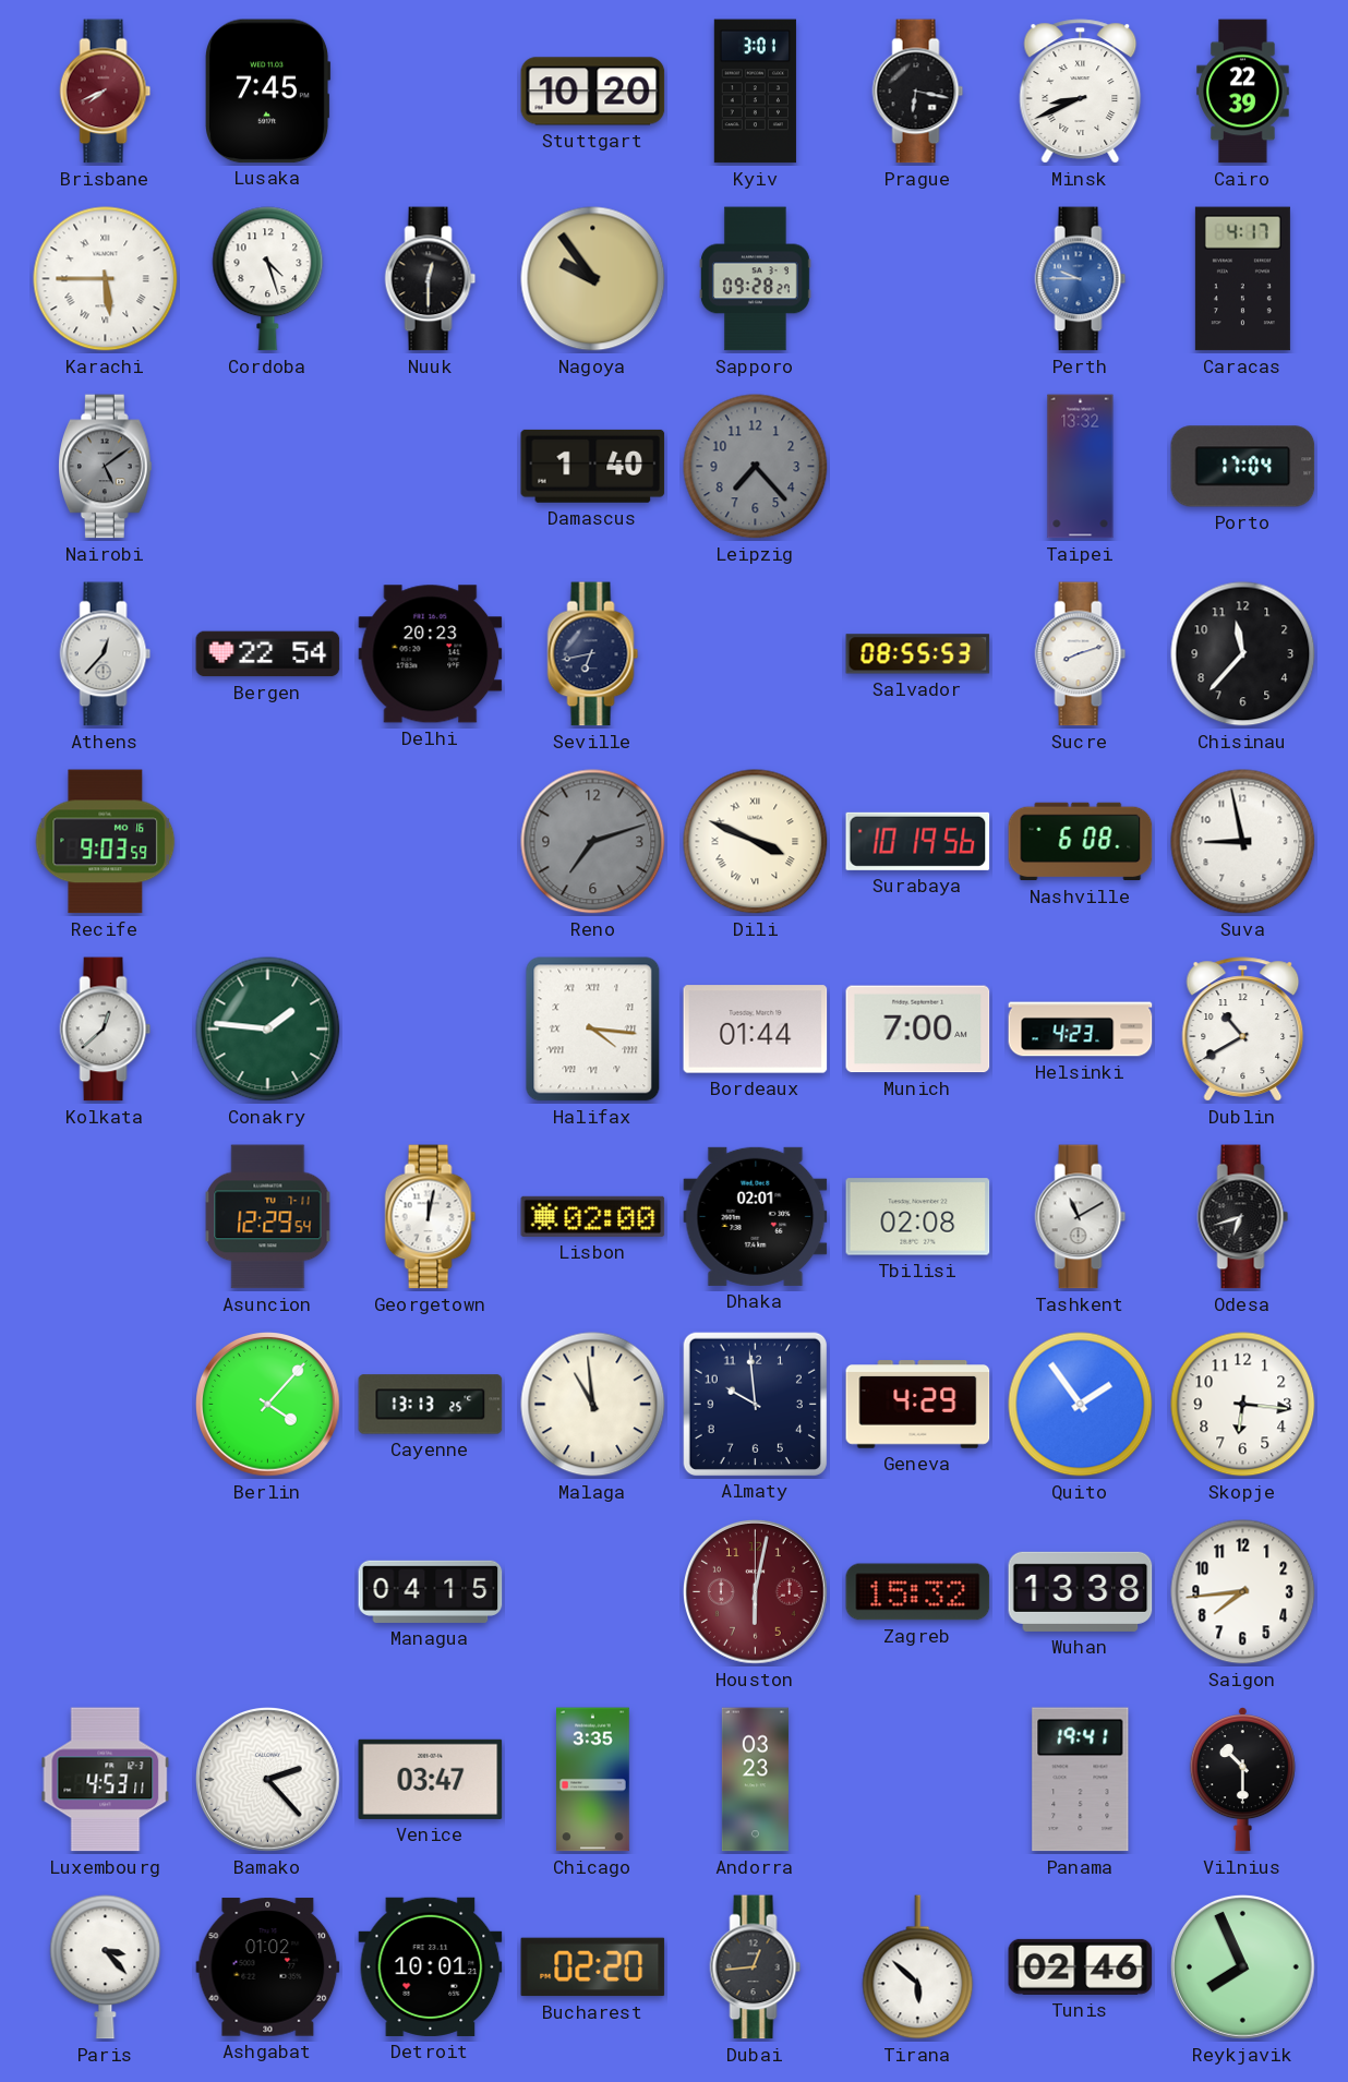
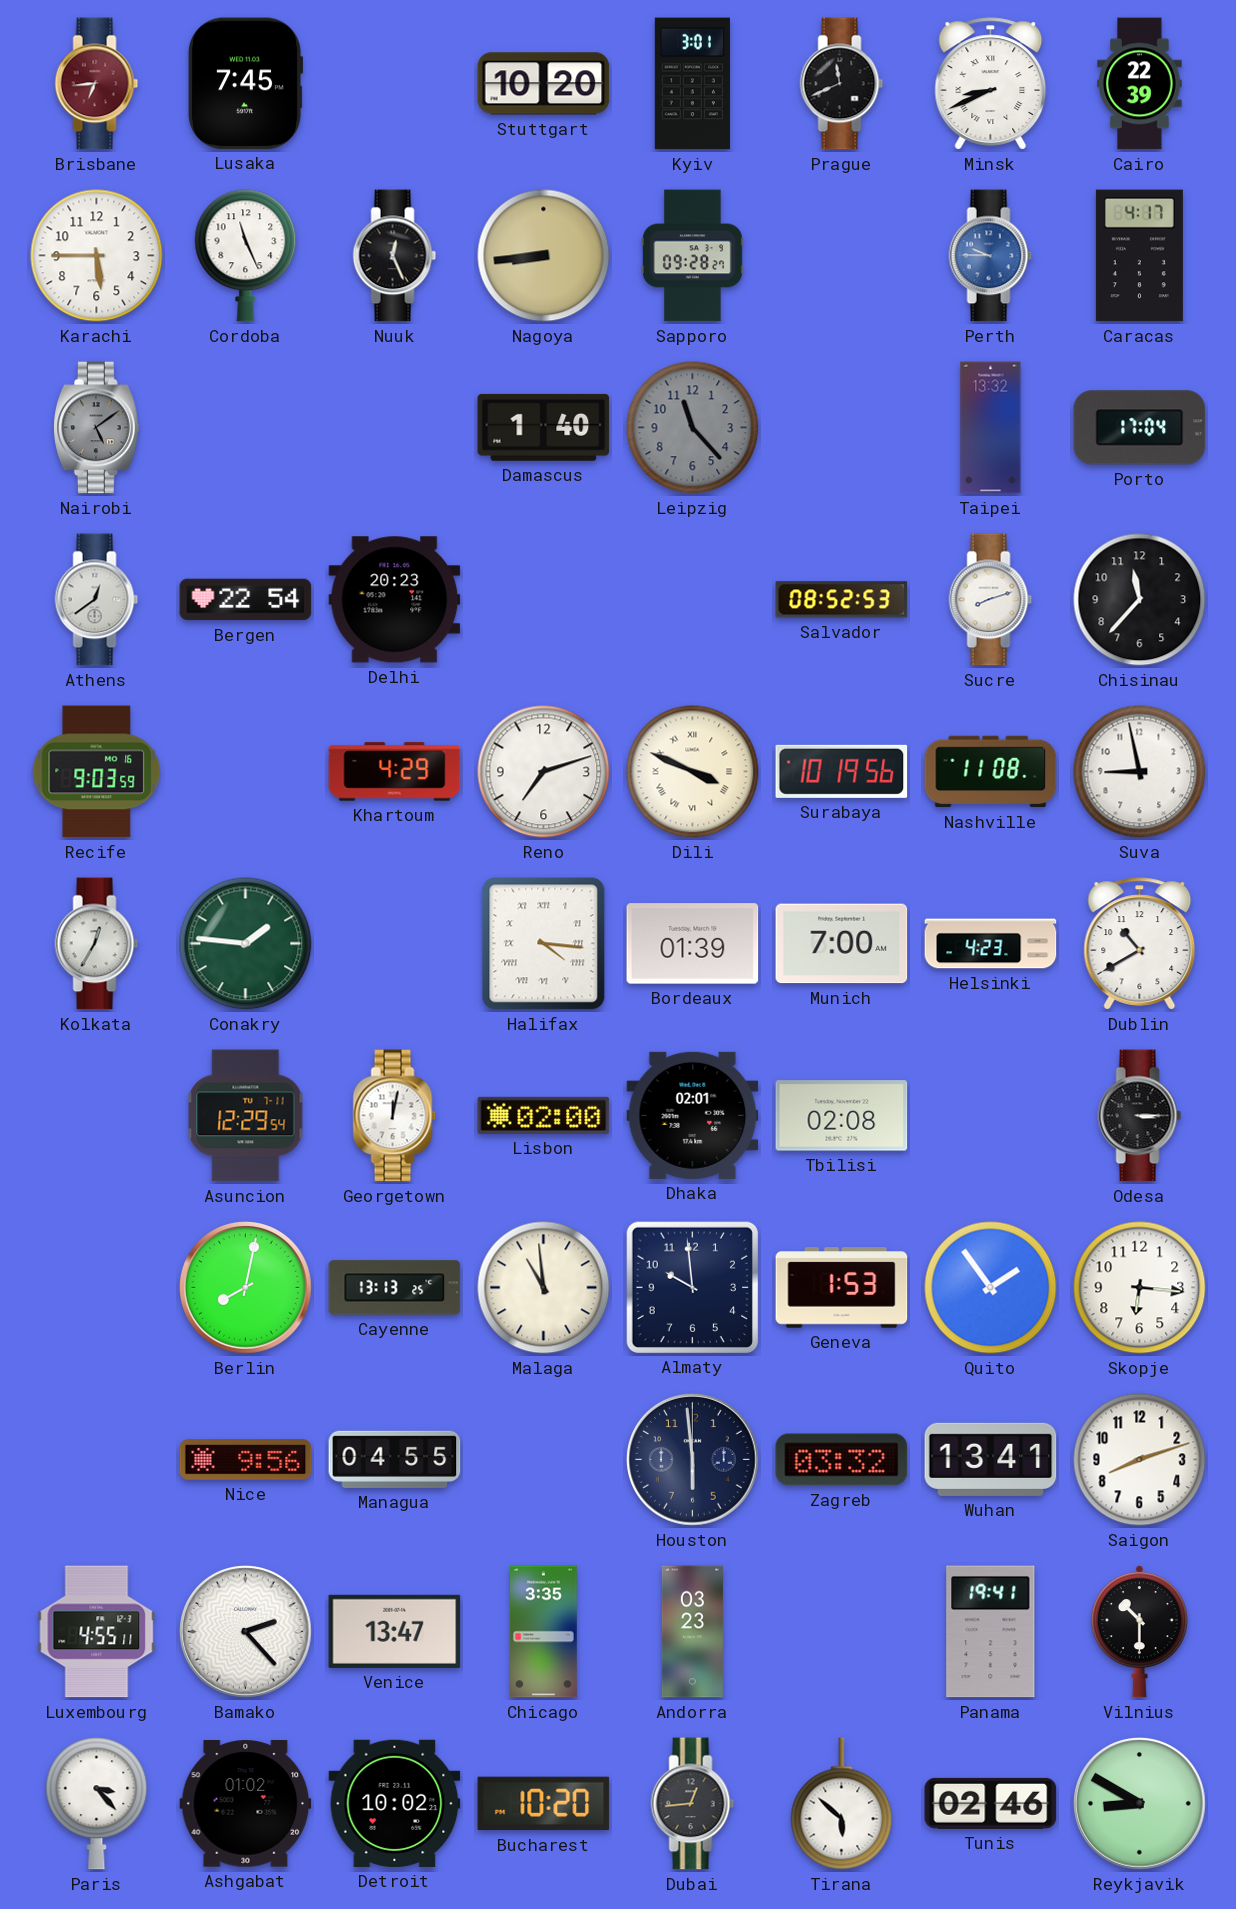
Brisbane: 7:41 -> 6:44 (97, 84)
Prague: 6:17 -> 11:41 (842, 84)
Karachi numerals: Roman -> Arabic (97, 256)
Cordoba: 4:27 -> 11:26 (246, 256)
Nuuk: 12:30 -> 12:26 (395, 256)
Nagoya: 9:54 -> 8:44 (544, 256)
Leipzig: 7:23 -> 11:23 (693, 428)
Athens: 12:37 -> 12:39 (97, 600)
Seville: 6:43 -> none (593, 654)
Salvador: 08:55 -> 08:52 (842, 600)
Khartoum: none -> 4:29 (395, 772)
Reno dial: grey -> white (544, 772)
Nashville: 6:08 -> 11:08 (991, 772)
Kolkata: 12:38 -> 12:35 (97, 944)
Bordeaux: 01:44 -> 01:39 (693, 944)
Tashkent: 11:10 -> none (1081, 1217)
Odesa: 6:42 -> 3:15 (1140, 1116)
Berlin: 4:07 -> 8:02 (246, 1288)
Geneva: 4:29 -> 1:53 (842, 1288)
Nice: none -> 9:56 (246, 1460)
Managua: 04:15 -> 04:55 (395, 1459)
Houston: 6:02 -> 5:59 (693, 1460)
Houston dial: burgundy -> navy (693, 1460)
Zagreb: 15:32 -> 03:32 (842, 1460)
Wuhan: 13:38 -> 13:41 (991, 1459)
Saigon: 7:44 -> 8:12 (1140, 1460)
Luxembourg: 4:53 -> 4:55 (97, 1632)
Venice: 03:47 -> 13:47 (395, 1631)
Detroit: 10:01 -> 10:02 (395, 1803)
Bucharest: 02:20 -> 10:20 (544, 1804)
Reykjavik: 7:56 -> 8:50 (1140, 1804)
